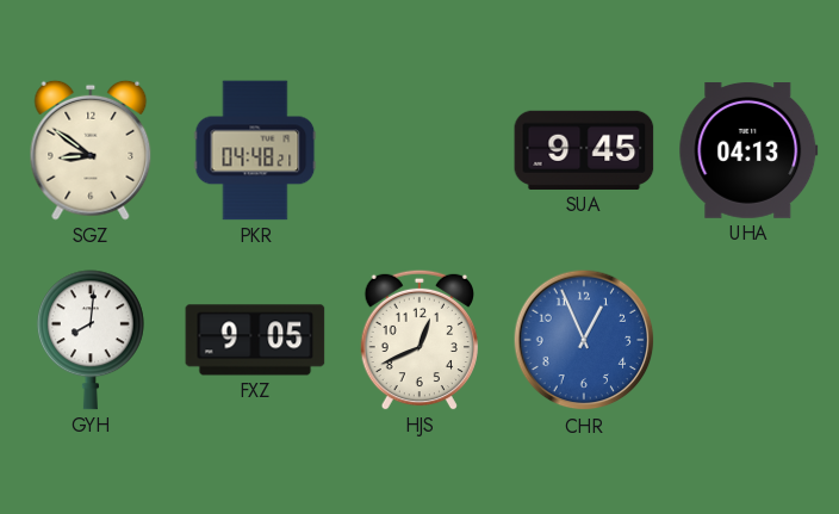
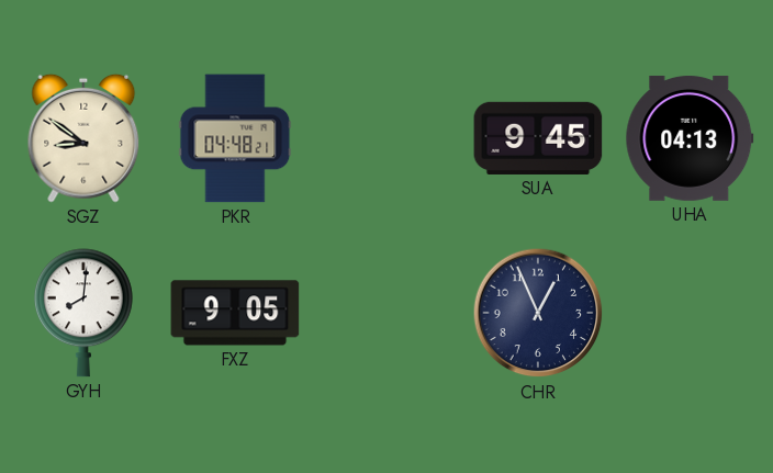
HJS: 12:41 -> none (418, 340)
CHR dial: blue -> navy (538, 313)
